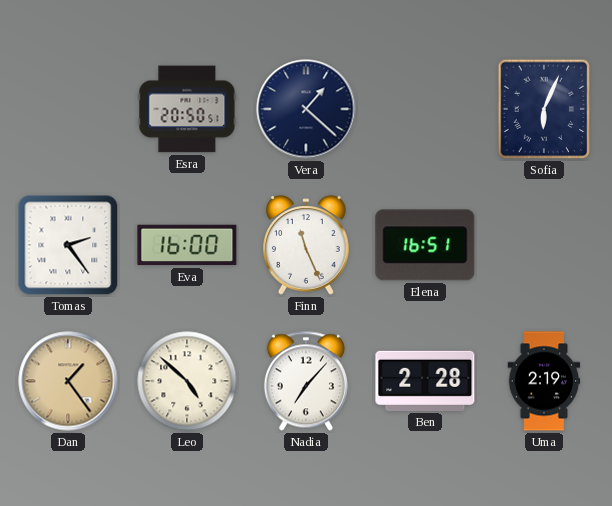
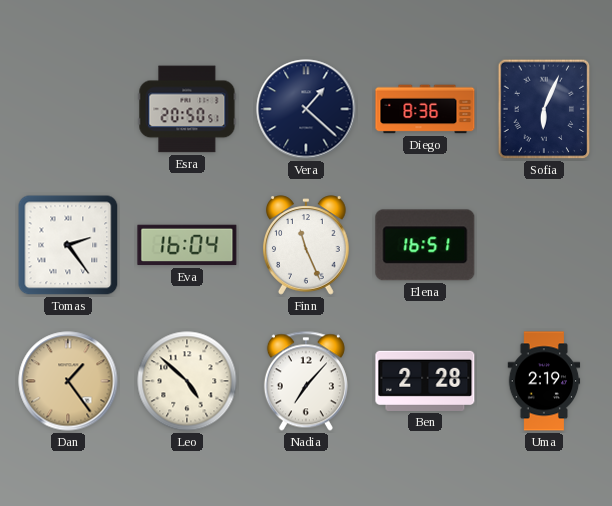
Diego: none -> 8:36 (425, 109)
Eva: 16:00 -> 16:04 (187, 245)
